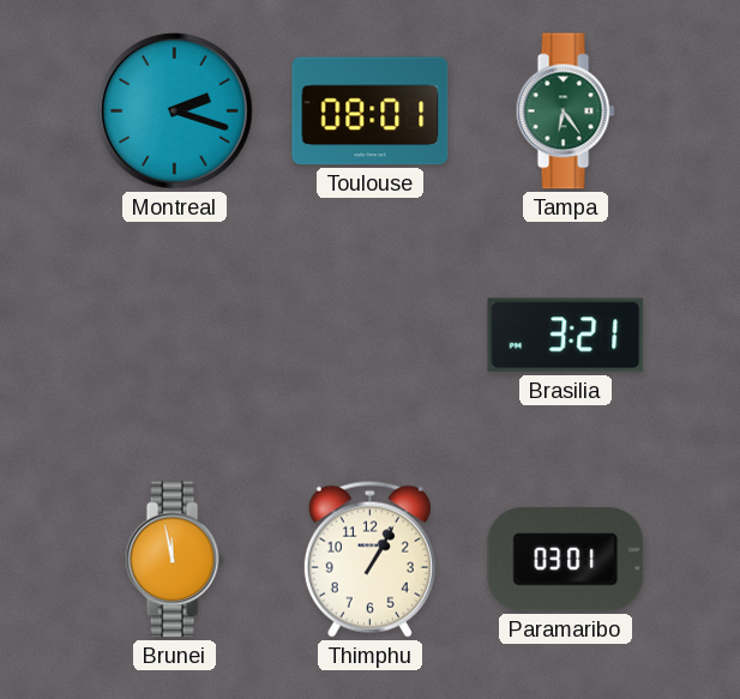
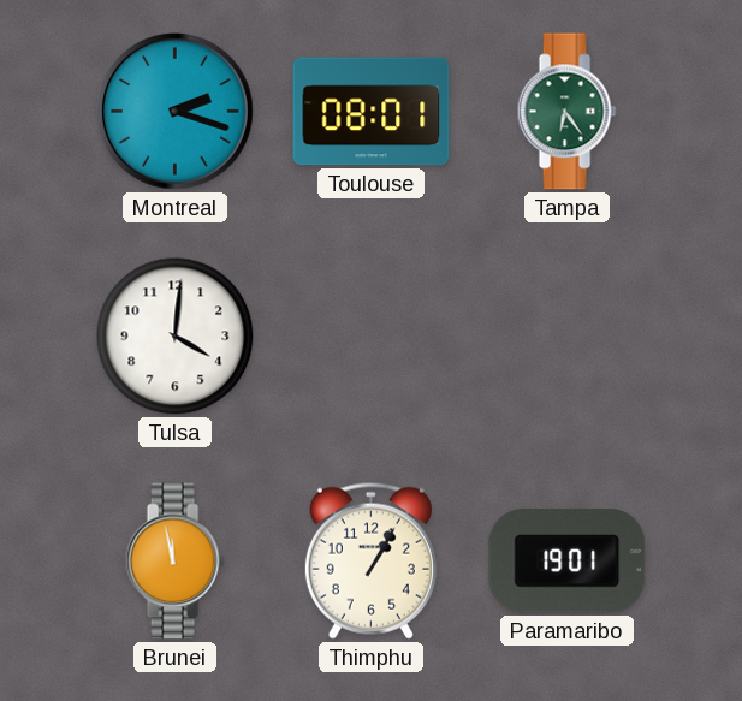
Tulsa: none -> 4:01 (176, 337)
Brasilia: 3:21 -> none (566, 336)
Paramaribo: 03:01 -> 19:01 (568, 562)
